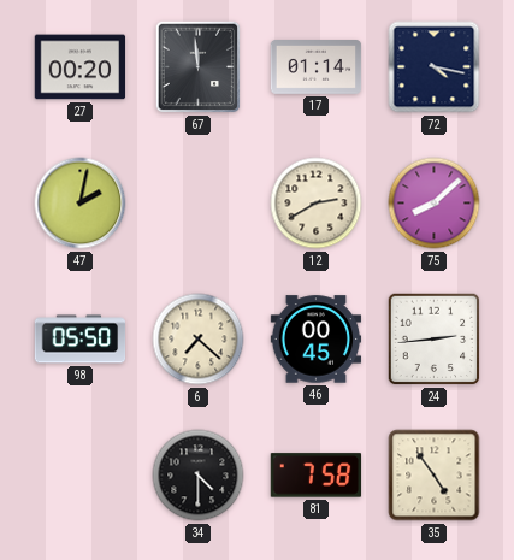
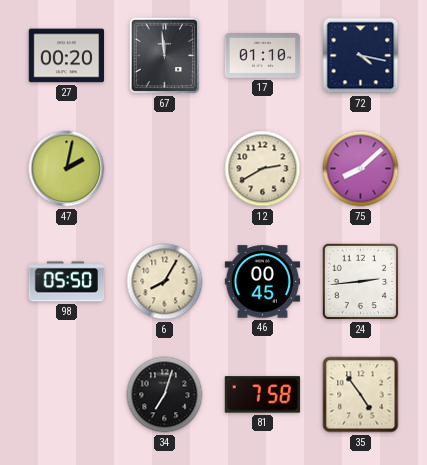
17: 01:14 -> 01:10 (263, 56)
6: 7:22 -> 8:05 (165, 282)
34: 4:30 -> 7:03 (165, 395)
